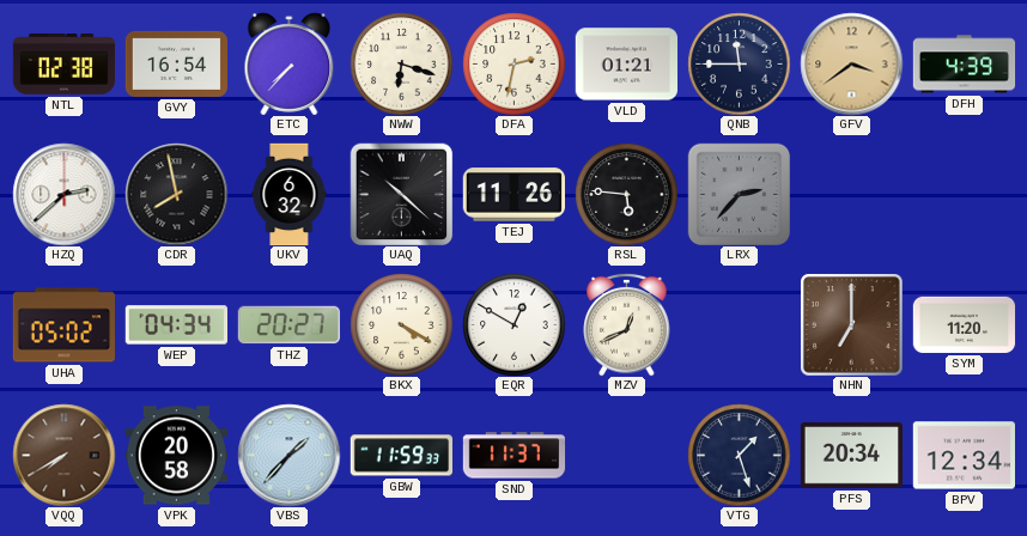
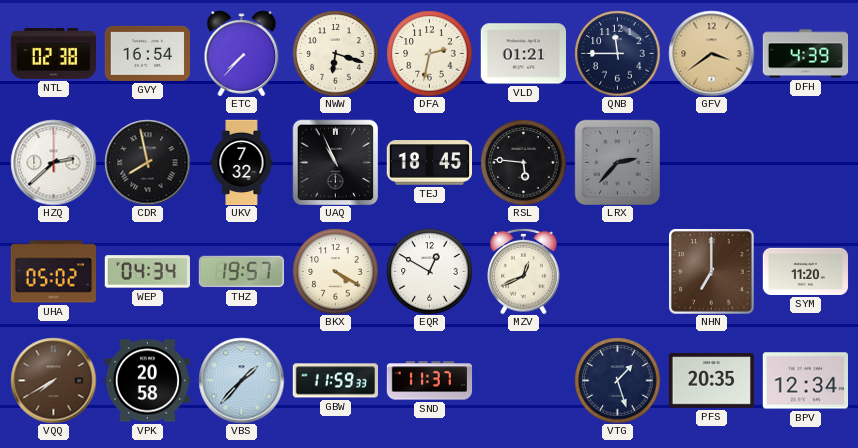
UKV: 6:32 -> 7:32 (242, 162)
UAQ: 10:22 -> 10:56 (335, 162)
TEJ: 11:26 -> 18:45 (429, 163)
THZ: 20:27 -> 19:57 (241, 272)
PFS: 20:34 -> 20:35 (711, 381)
